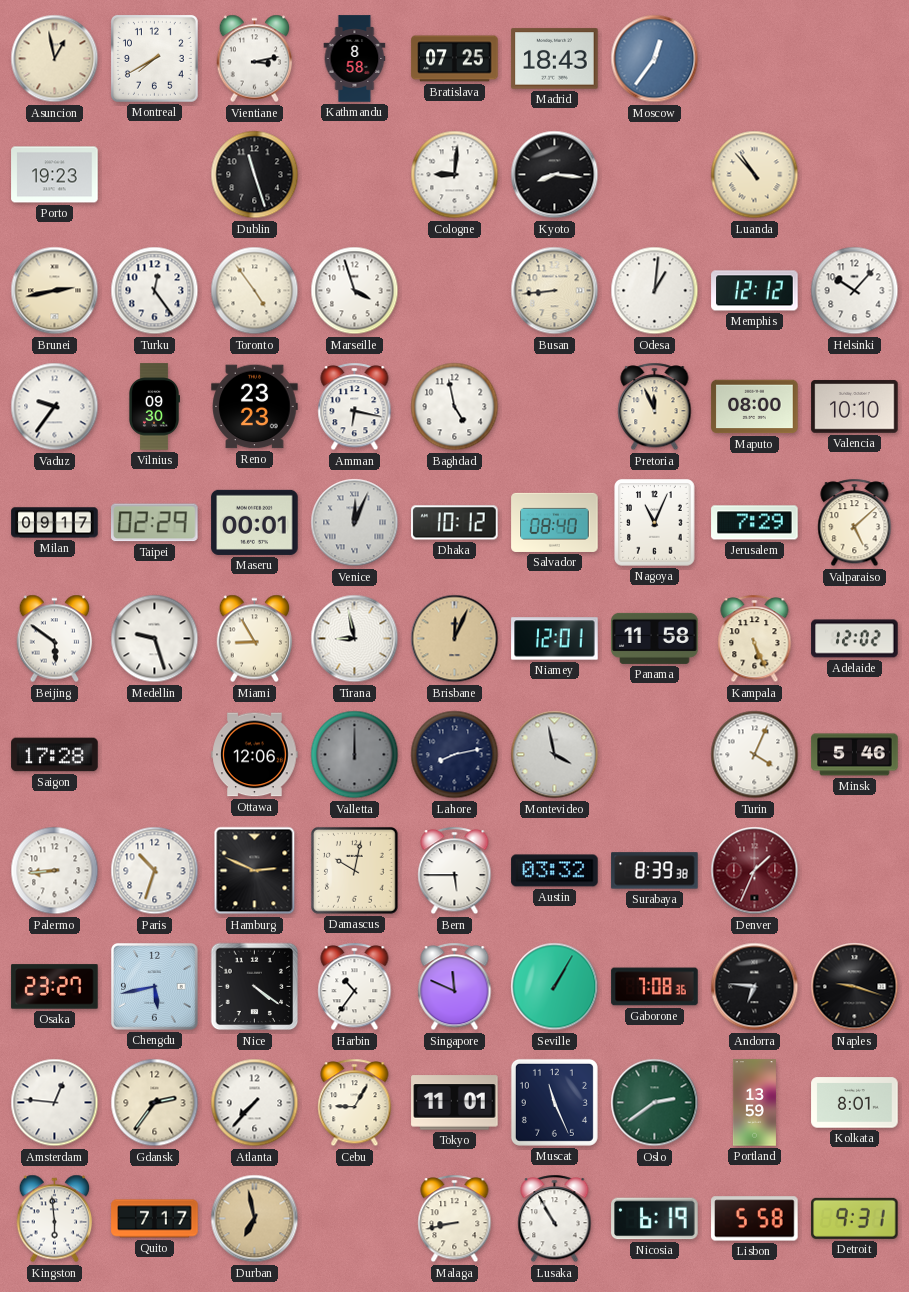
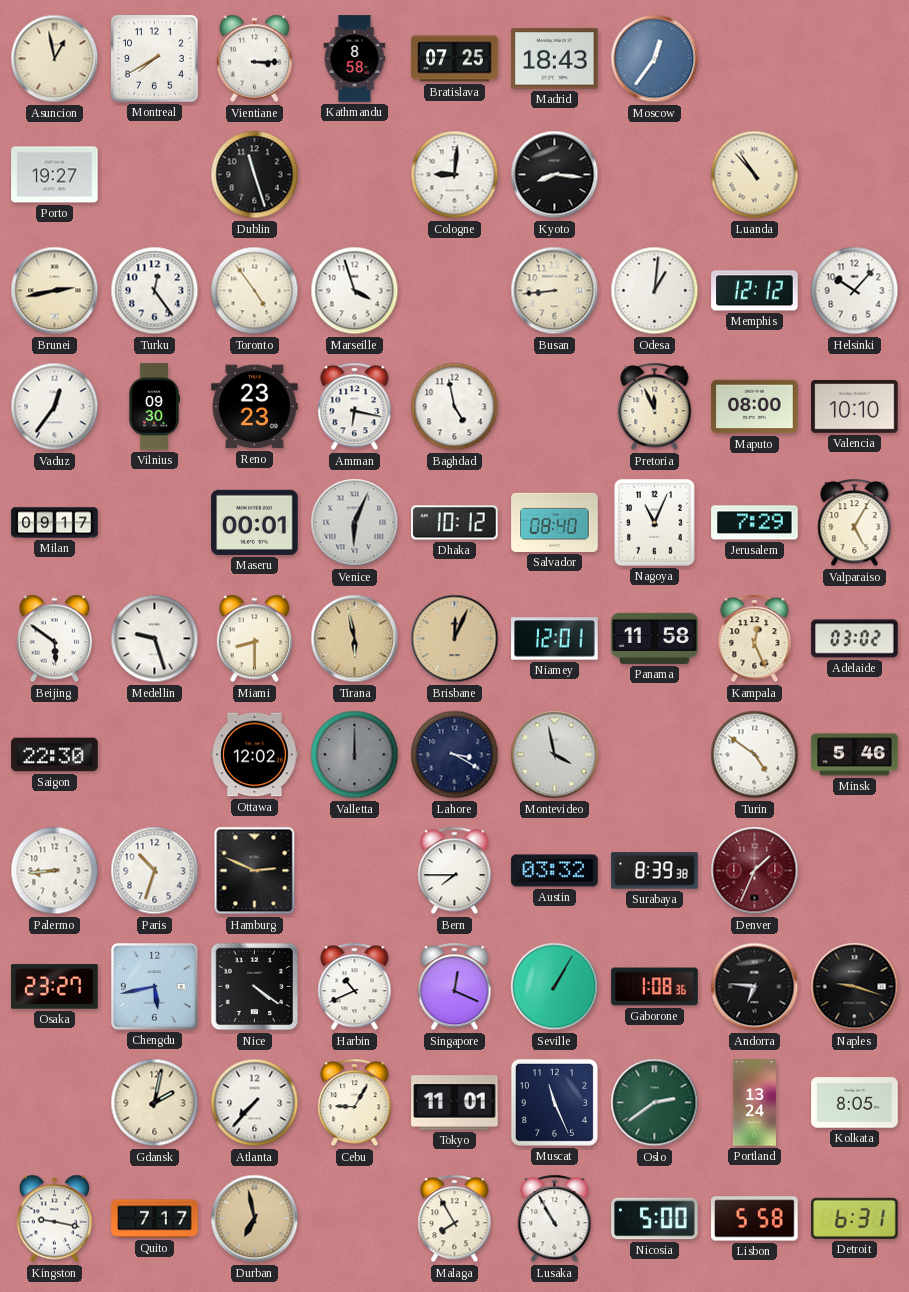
Vientiane: 3:13 -> 3:15 (255, 59)
Porto: 19:23 -> 19:27 (55, 175)
Vaduz: 9:36 -> 12:36 (55, 407)
Taipei: 02:29 -> none (155, 523)
Venice: 12:04 -> 6:04 (355, 523)
Valparaiso: 5:08 -> 5:05 (855, 523)
Miami: 8:55 -> 8:30 (255, 639)
Tirana: 8:58 -> 5:58 (355, 639)
Tirana dial: white -> champagne (355, 639)
Kampala: 5:26 -> 12:26 (755, 639)
Adelaide: 12:02 -> 03:02 (855, 639)
Saigon: 17:28 -> 22:30 (55, 755)
Ottawa: 12:06 -> 12:02 (255, 755)
Lahore: 8:13 -> 3:20 (455, 755)
Turin: 4:04 -> 4:51 (755, 755)
Damascus: 10:02 -> none (355, 871)
Bern: 5:45 -> 7:45 (455, 871)
Harbin: 10:36 -> 10:41 (355, 987)
Singapore: 11:49 -> 12:19 (455, 987)
Gaborone: 7:08 -> 1:08 (655, 987)
Amsterdam: 12:46 -> none (55, 1103)
Gdansk: 2:36 -> 2:02 (155, 1103)
Portland: 13:59 -> 13:24 (754, 1103)
Kolkata: 8:01 -> 8:05 (855, 1103)
Kingston: 5:59 -> 9:17 (55, 1219)
Malaga: 8:43 -> 7:55 (455, 1219)
Nicosia: 6:19 -> 5:00 (655, 1219)
Detroit: 9:31 -> 6:31 (855, 1218)
